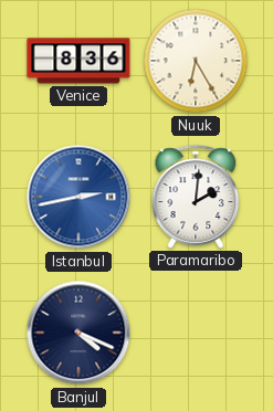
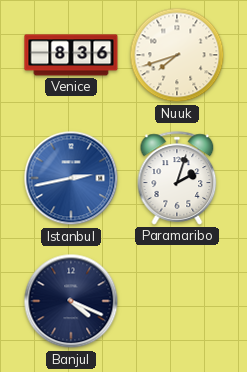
Nuuk: 6:25 -> 7:42 (177, 55)
Paramaribo: 2:01 -> 2:03 (177, 178)
